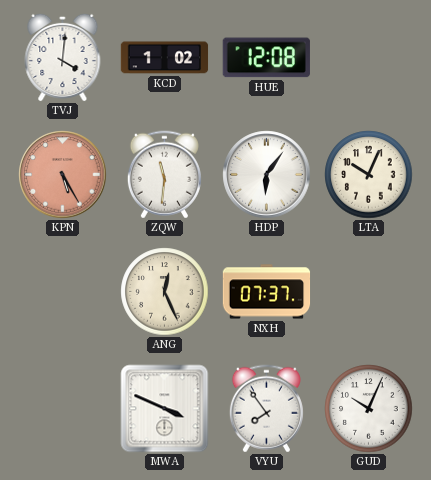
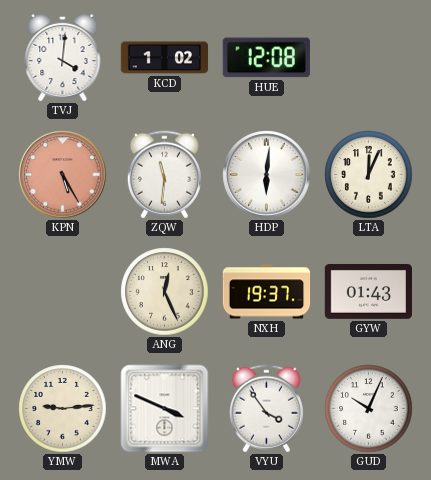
HDP: 6:06 -> 6:01 (267, 175)
LTA: 10:04 -> 12:04 (369, 175)
NXH: 07:37 -> 19:37 (267, 292)
GYW: none -> 01:43 (368, 291)
YMW: none -> 9:14 (63, 409)
VYU: 7:54 -> 3:54 (266, 409)
